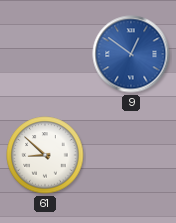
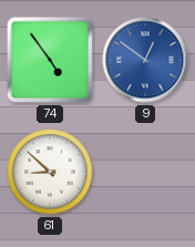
74: none -> 4:54 (50, 60)
